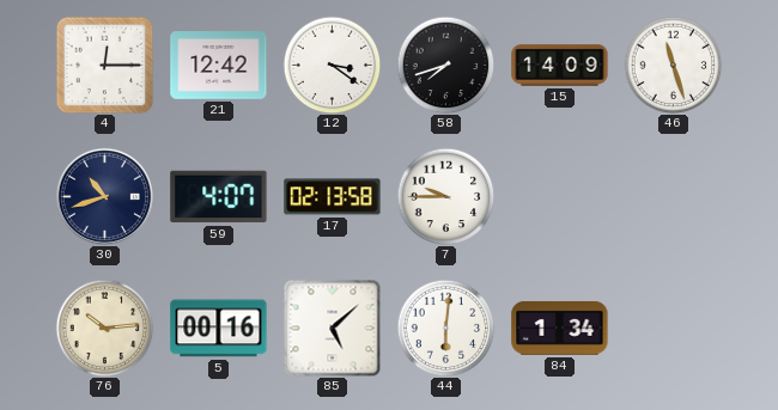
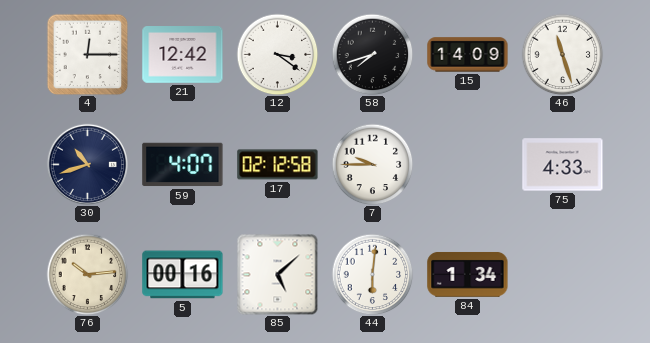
17: 02:13 -> 02:12 (278, 165)
75: none -> 4:33 (563, 165)
